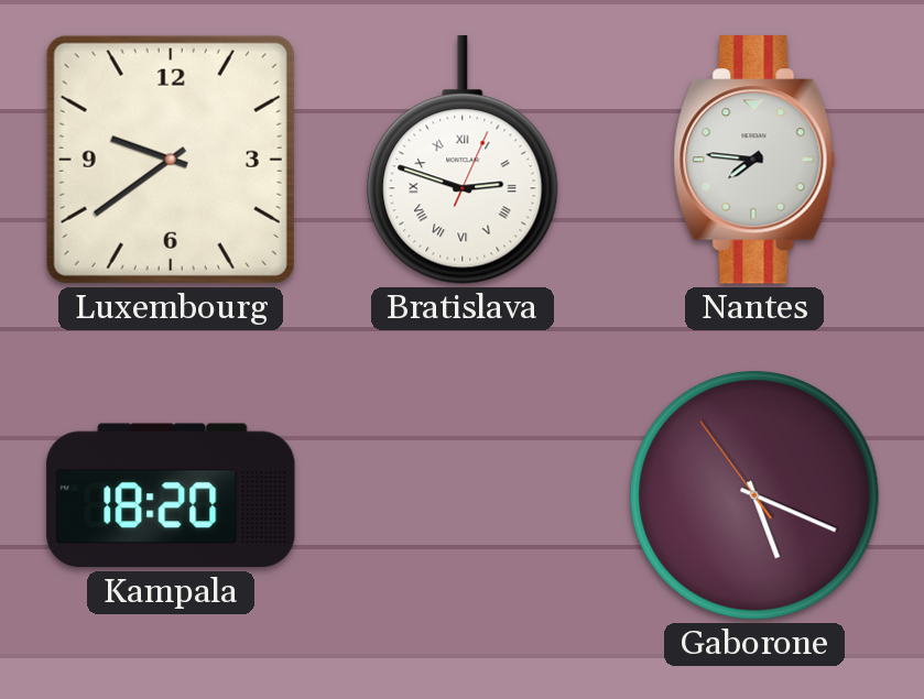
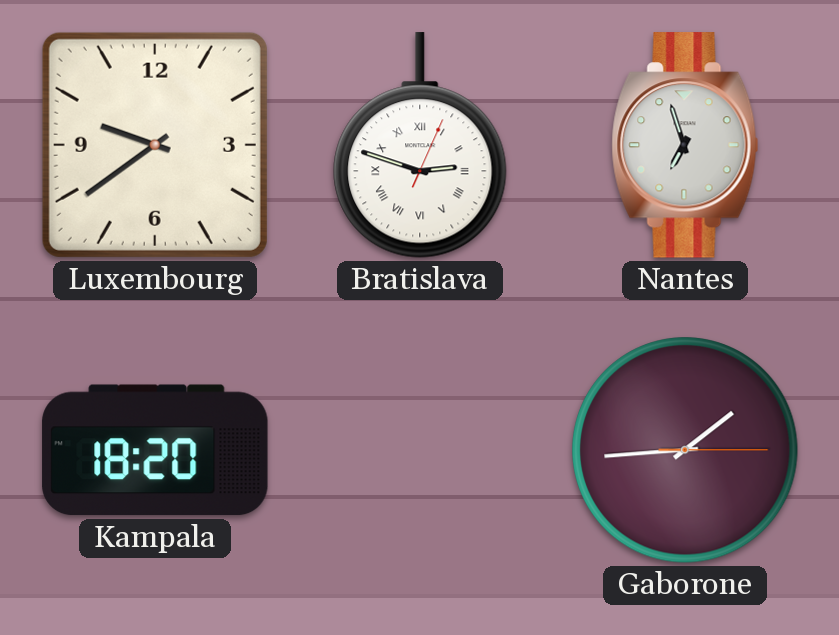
Nantes: 7:46 -> 6:57 (685, 145)
Gaborone: 5:18 -> 1:44 (685, 450)
